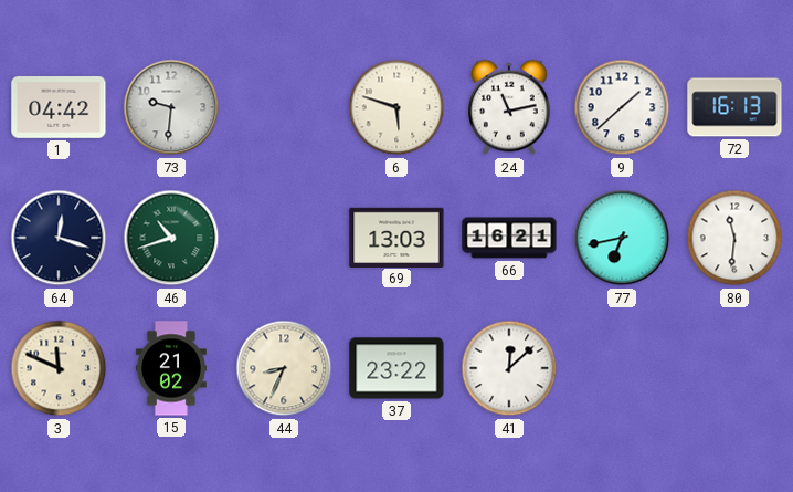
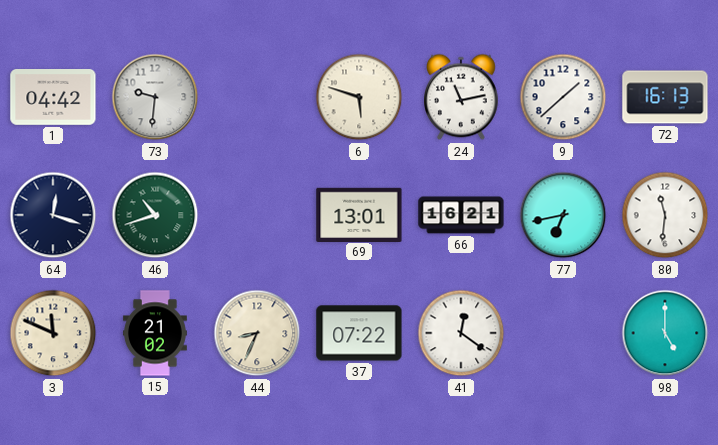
69: 13:03 -> 13:01 (359, 214)
37: 23:22 -> 07:22 (359, 333)
41: 12:08 -> 12:21 (461, 333)
98: none -> 5:00 (665, 333)
